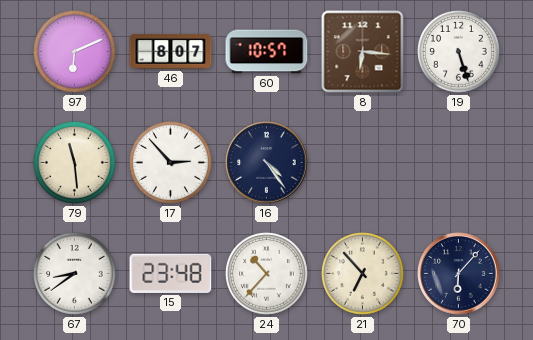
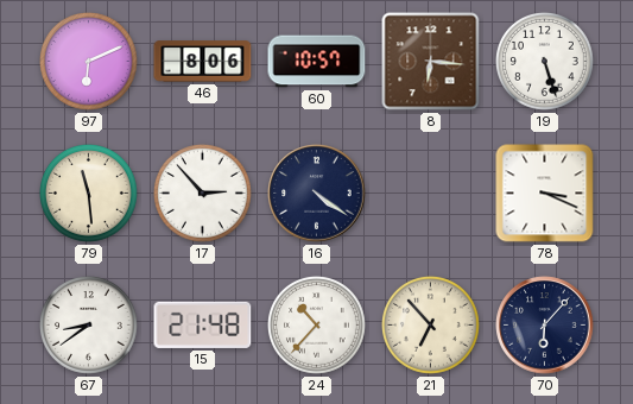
46: 8:07 -> 8:06 (203, 62)
16: 4:24 -> 4:21 (317, 194)
78: none -> 3:19 (545, 194)
15: 23:48 -> 21:48 (203, 324)
